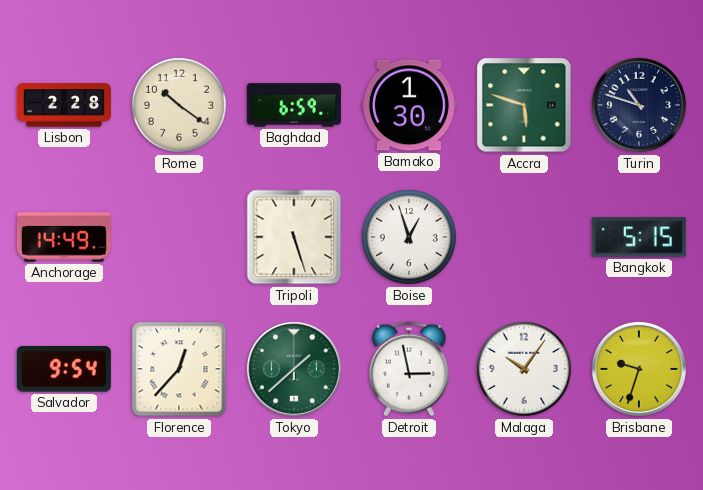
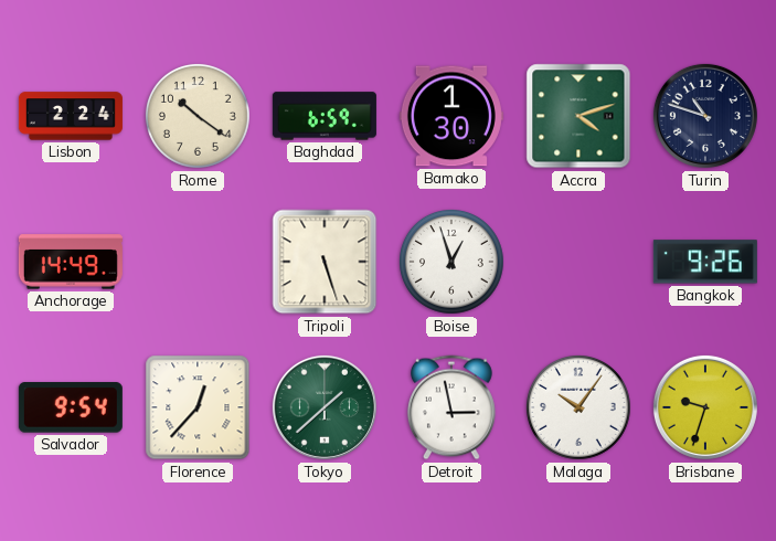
Lisbon: 2:28 -> 2:24 (71, 116)
Accra: 5:48 -> 4:12 (578, 116)
Bangkok: 5:15 -> 9:26 (705, 262)
